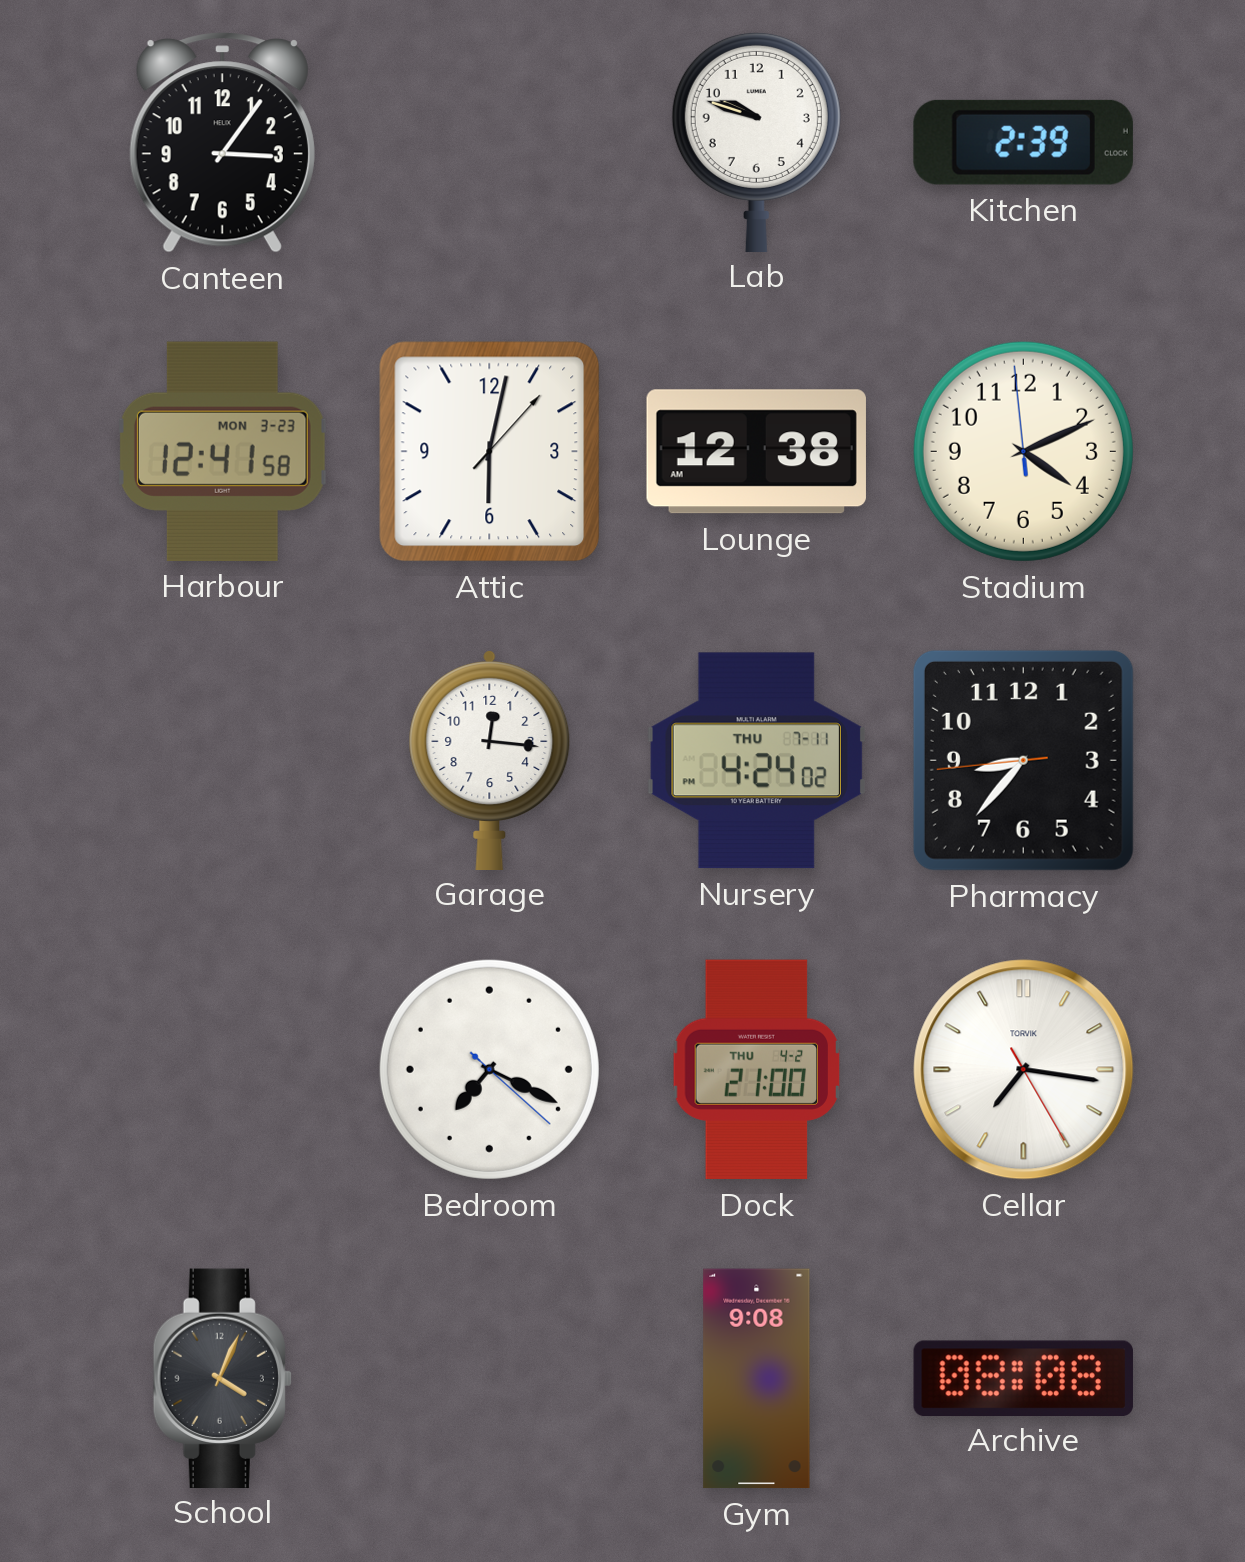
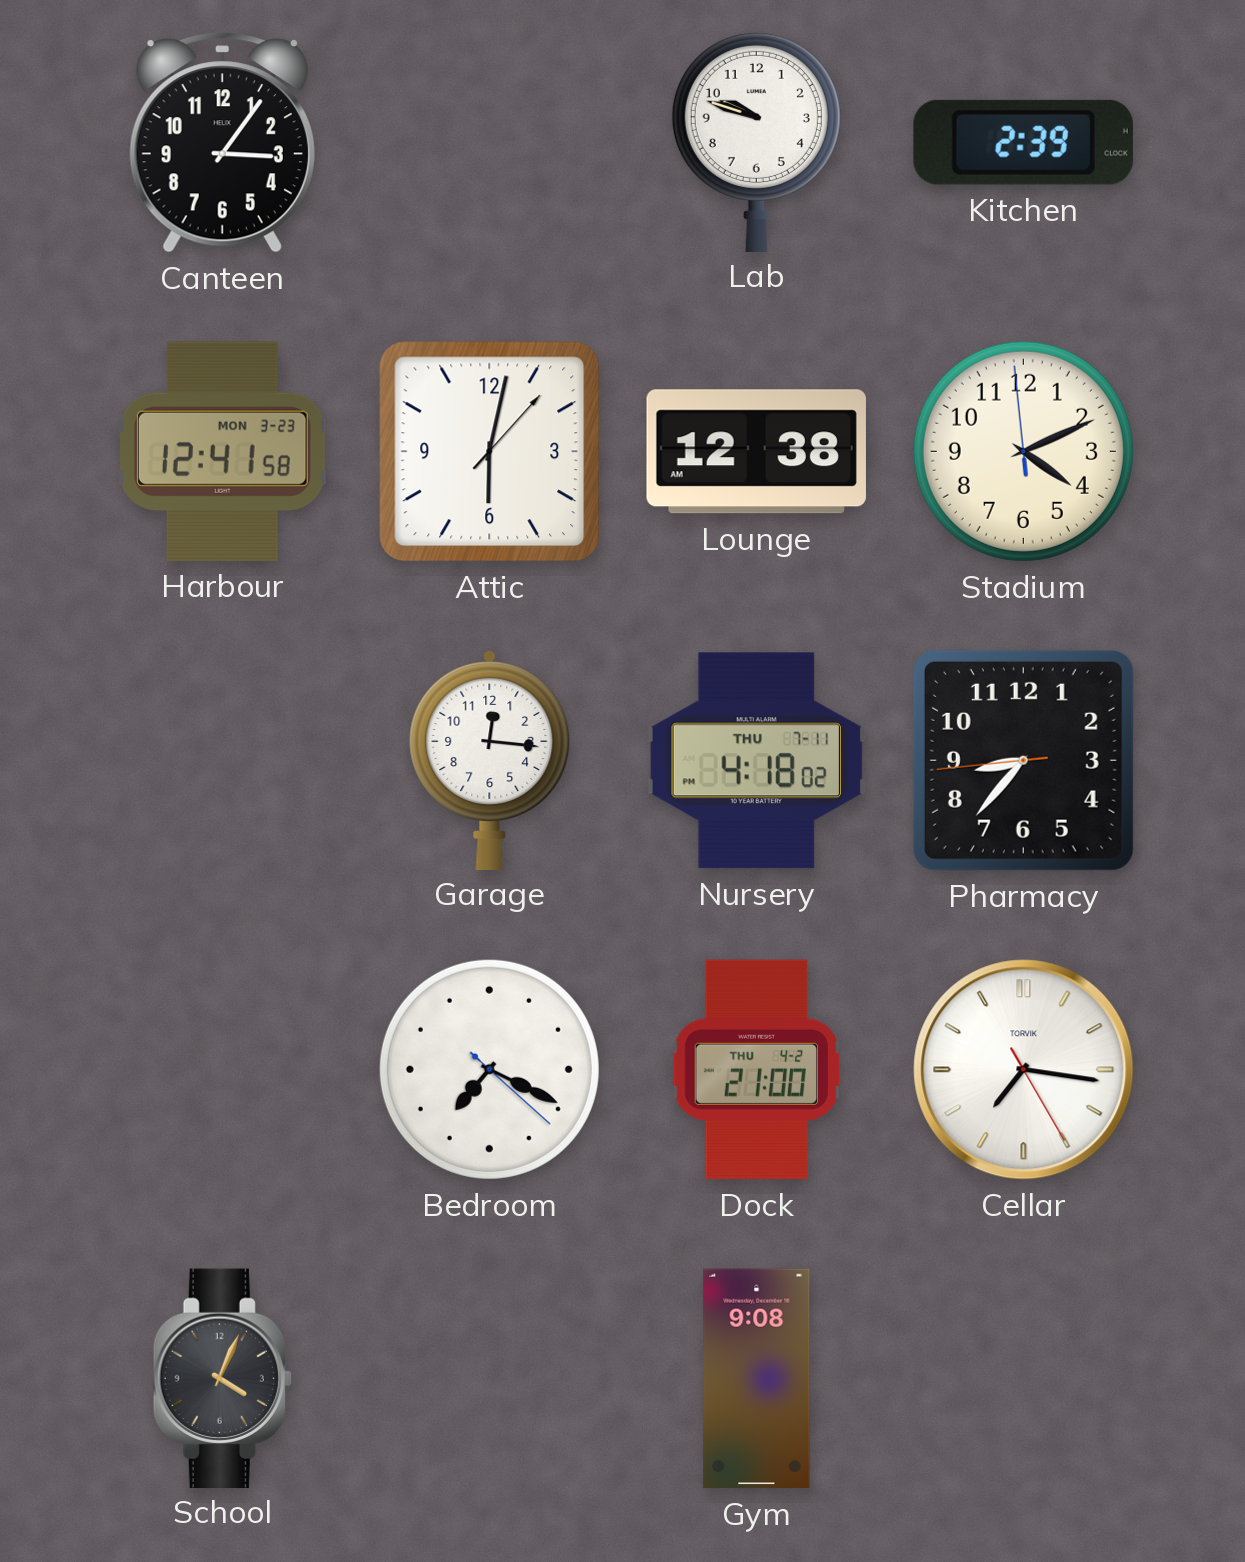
Nursery: 4:24 -> 4:18 (756, 761)
Archive: 08:08 -> none (1023, 1378)
